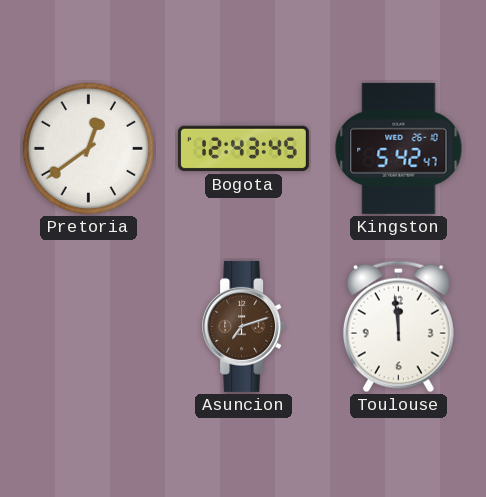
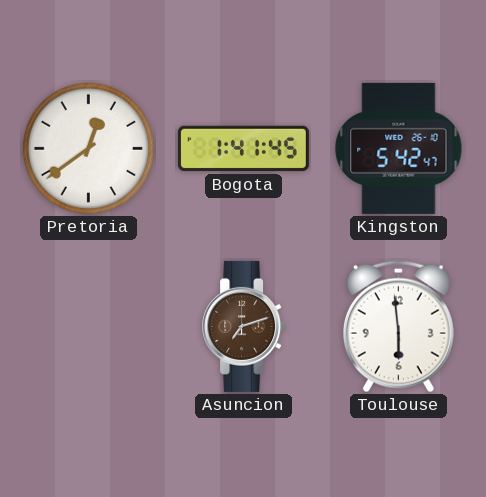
Bogota: 12:43 -> 1:41 (243, 149)
Toulouse: 11:59 -> 5:59 (398, 327)
